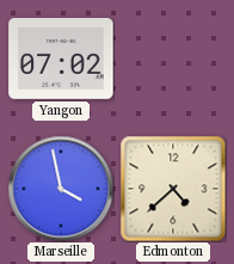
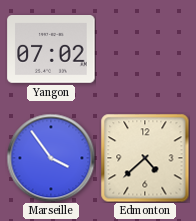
Marseille: 3:58 -> 3:54 (51, 158)
